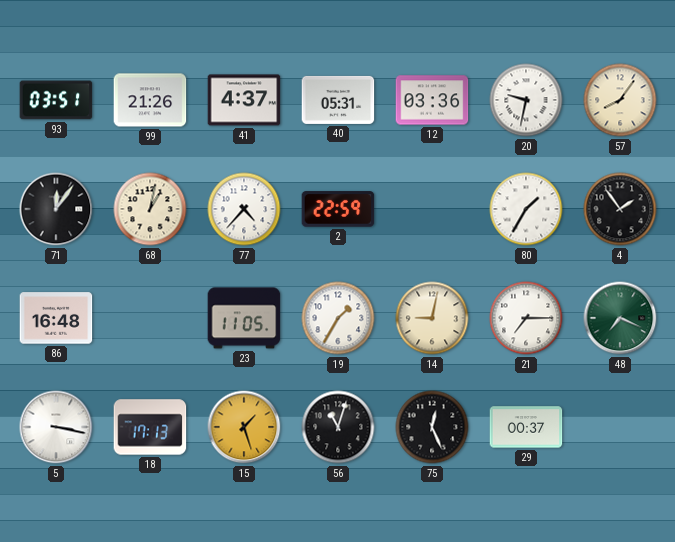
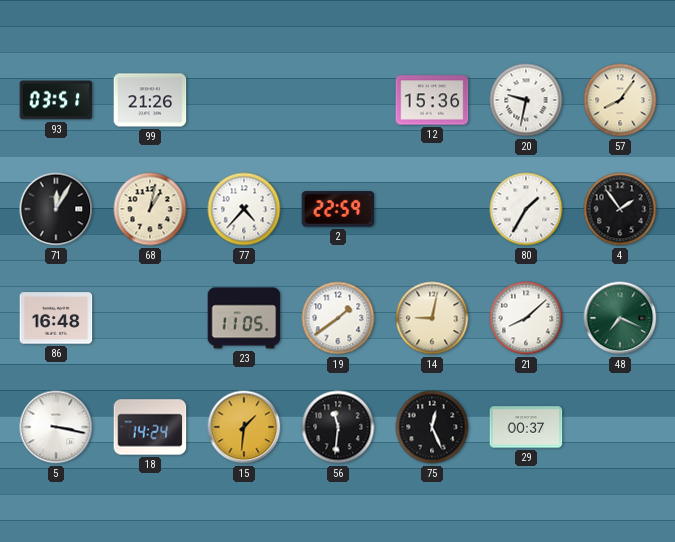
41: 4:37 -> none (244, 100)
40: 05:31 -> none (338, 100)
12: 03:36 -> 15:36 (432, 100)
71: 12:06 -> 12:05 (56, 209)
19: 1:35 -> 1:39 (338, 318)
21: 7:15 -> 8:08 (526, 318)
18: 17:13 -> 14:24 (150, 427)
15: 1:27 -> 1:31 (244, 427)
56: 11:03 -> 11:31 (338, 427)
